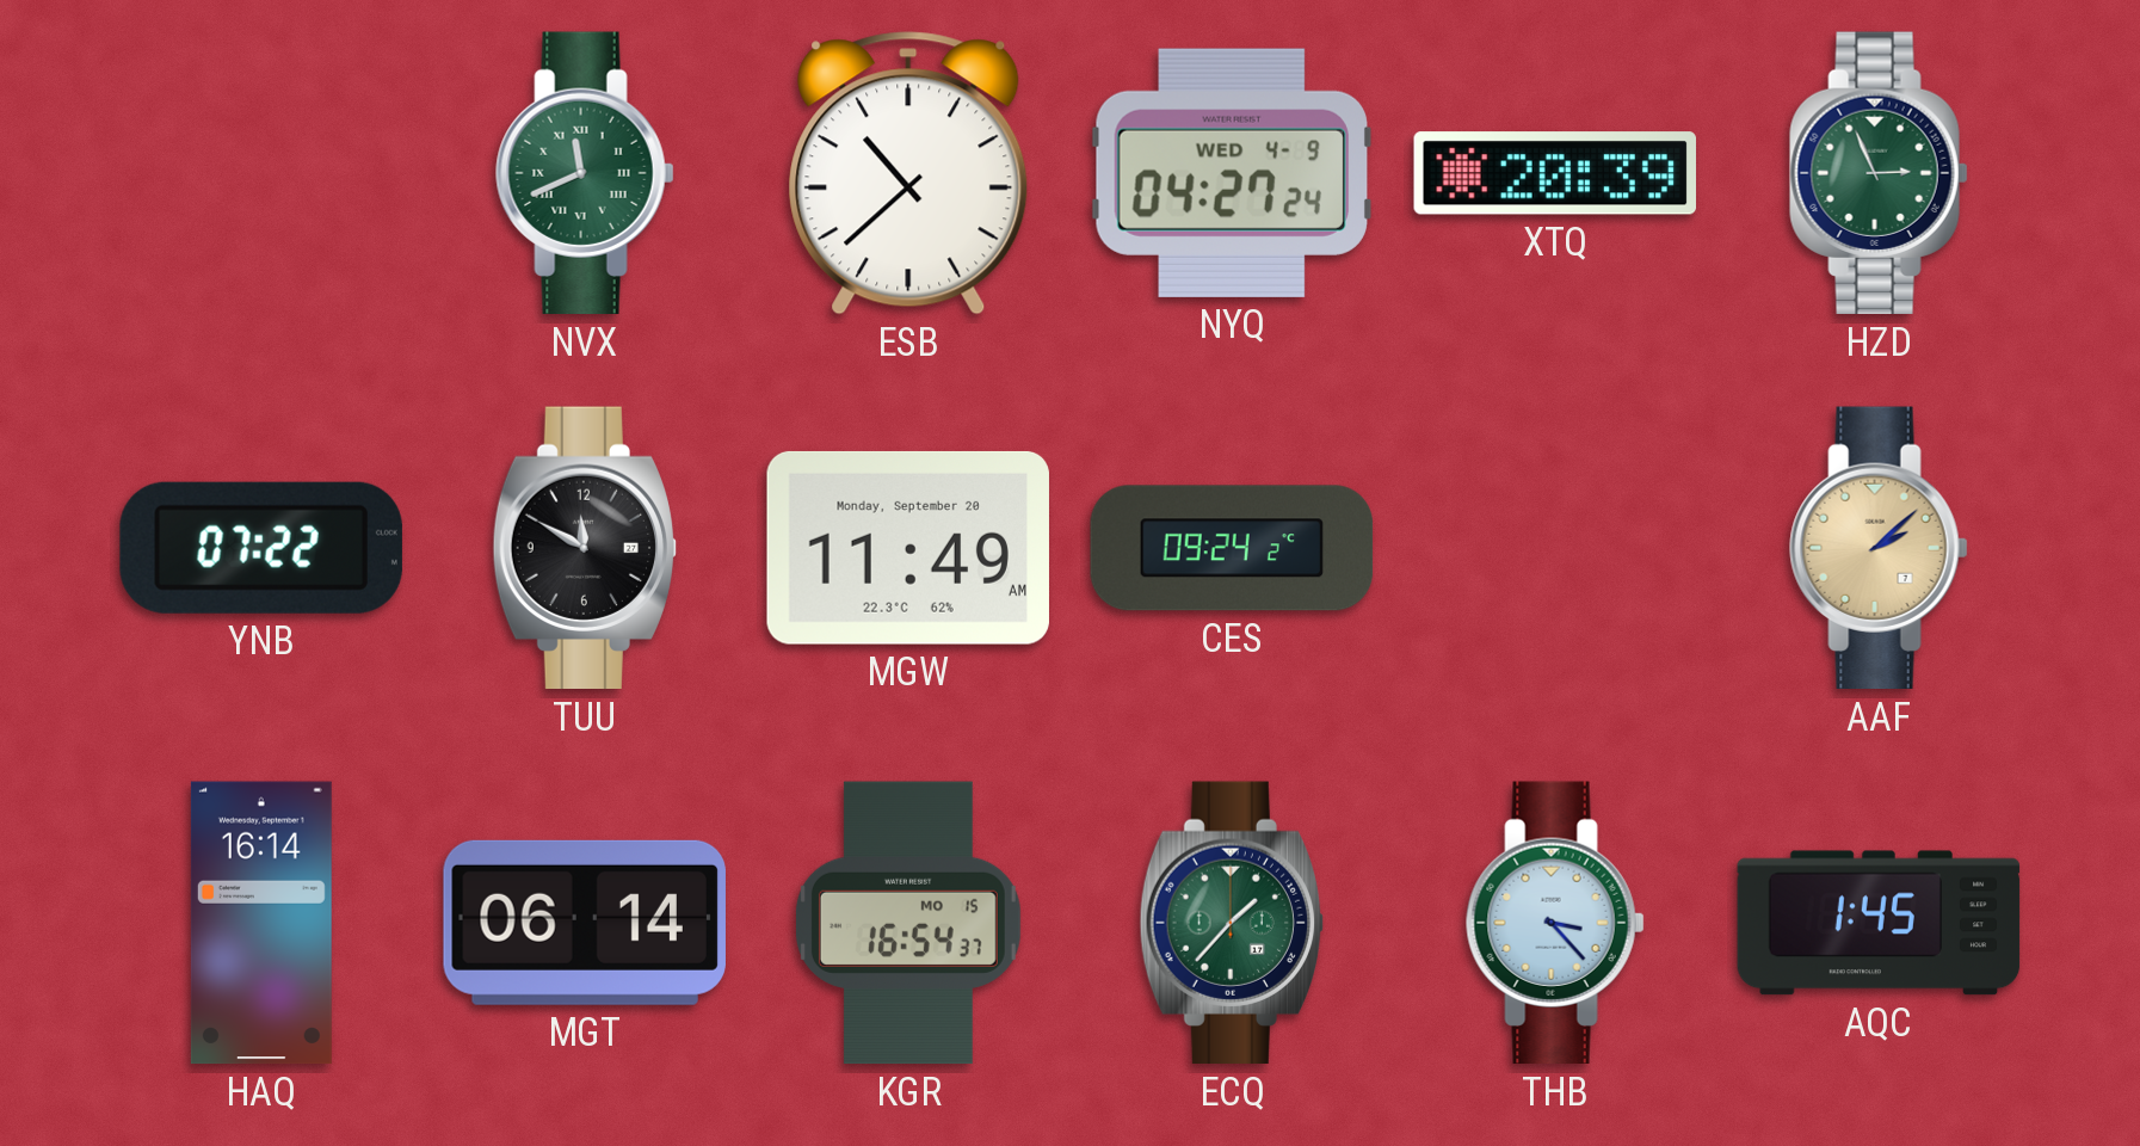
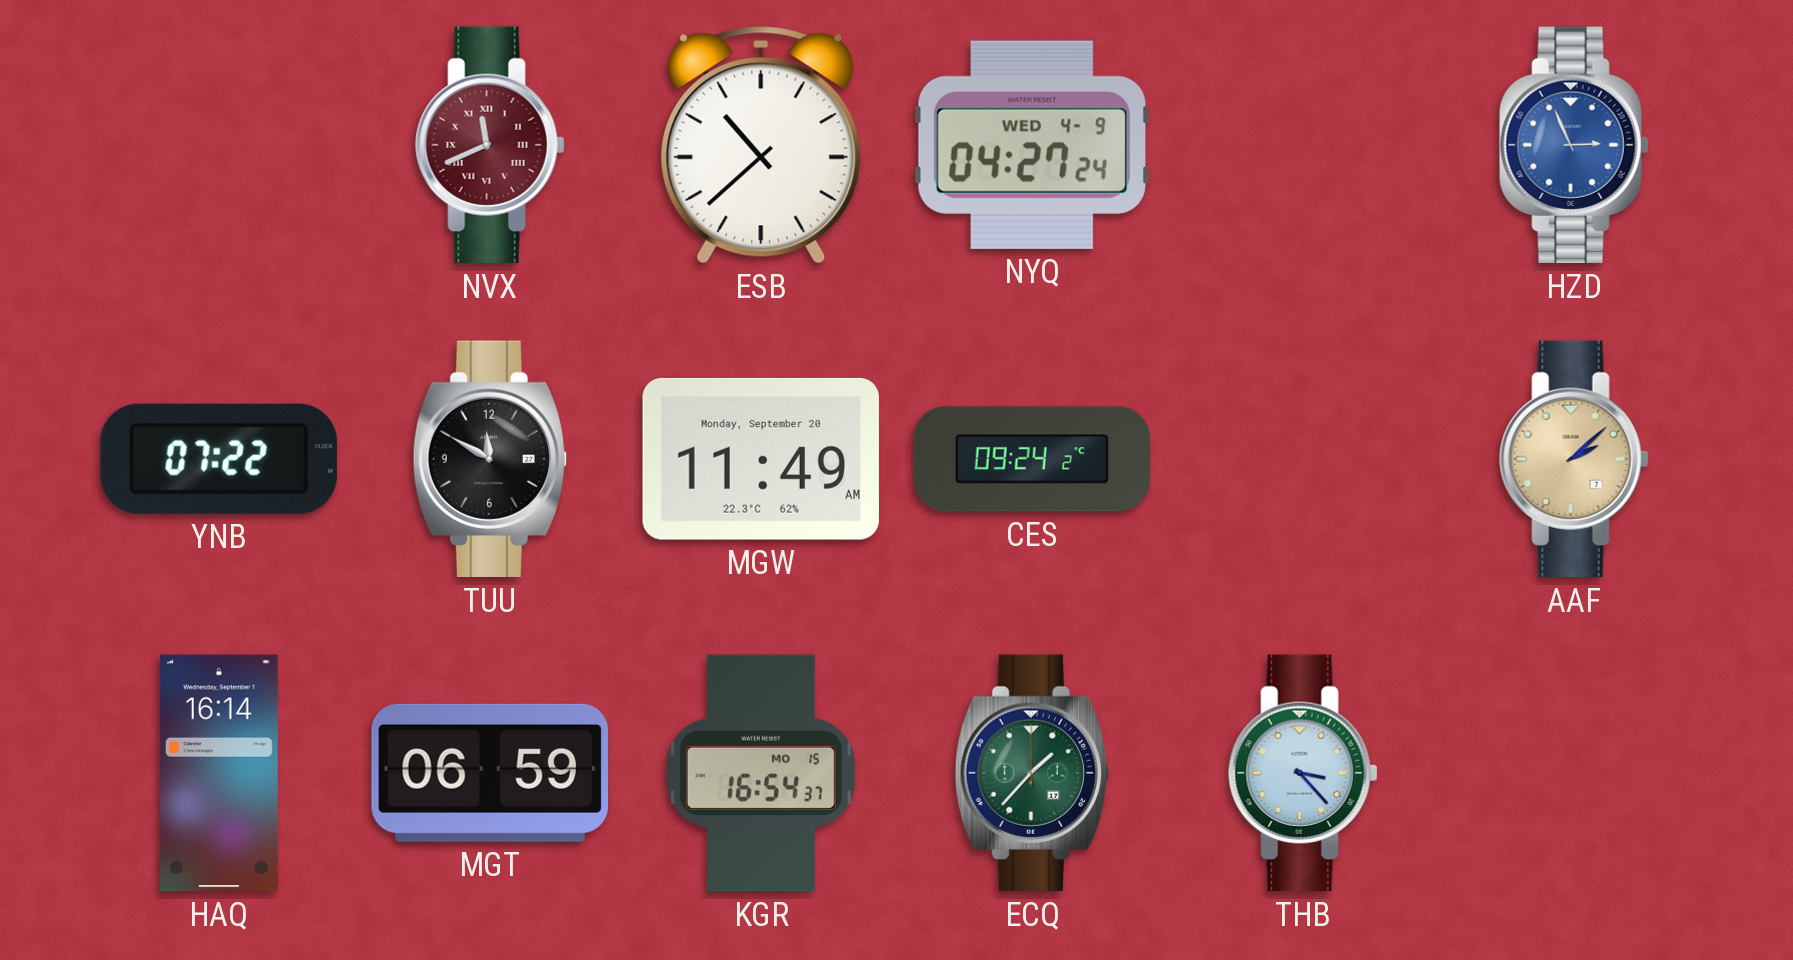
NVX dial: green -> burgundy (490, 145)
XTQ: 20:39 -> none (1555, 173)
HZD dial: green -> blue (1574, 145)
MGT: 06:14 -> 06:59 (490, 773)
AQC: 1:45 -> none (1879, 923)
